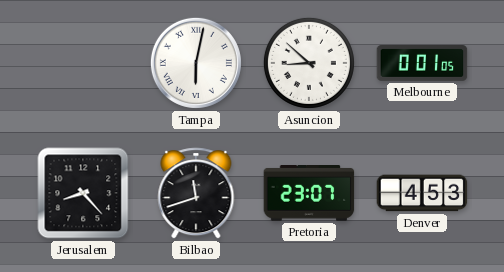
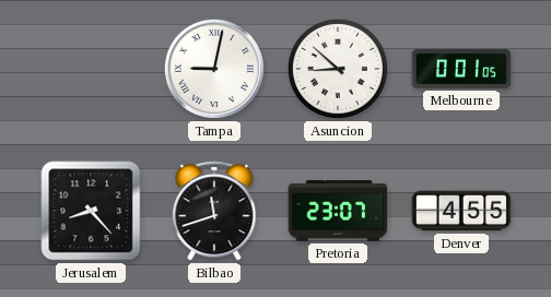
Tampa: 6:02 -> 9:02 (214, 69)
Denver: 4:53 -> 4:55 (461, 211)
